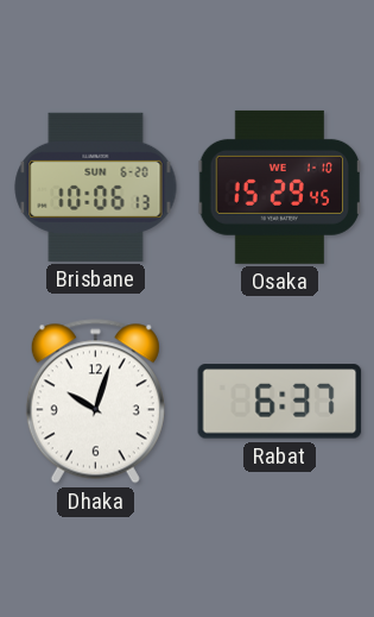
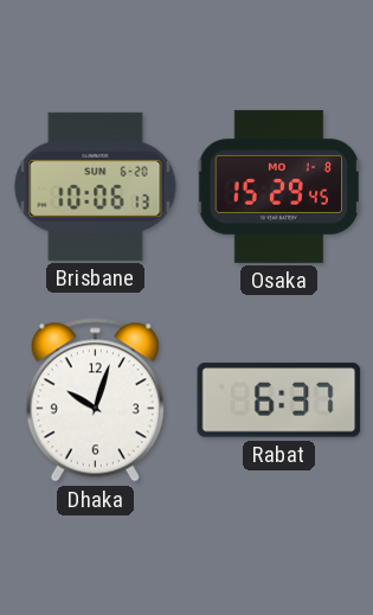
Osaka date: WE 1-10 -> MO 1-8 (278, 186)
